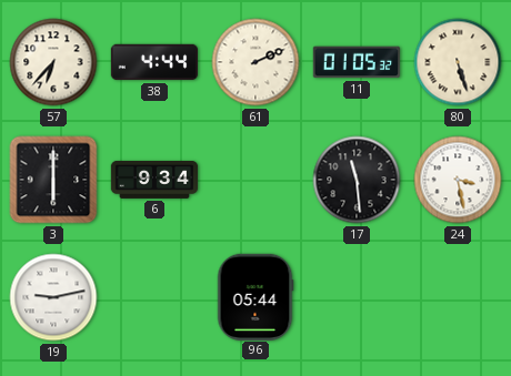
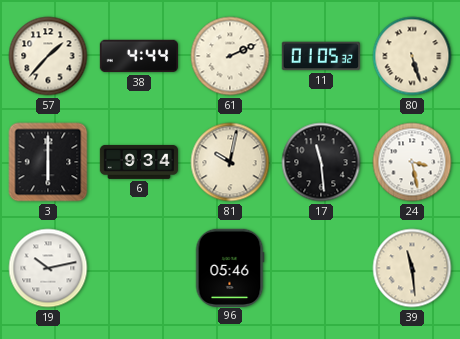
57: 6:37 -> 1:37 (48, 56)
81: none -> 10:02 (230, 162)
19: 9:13 -> 10:13 (48, 268)
96: 05:44 -> 05:46 (230, 267)
39: none -> 11:29 (412, 268)
